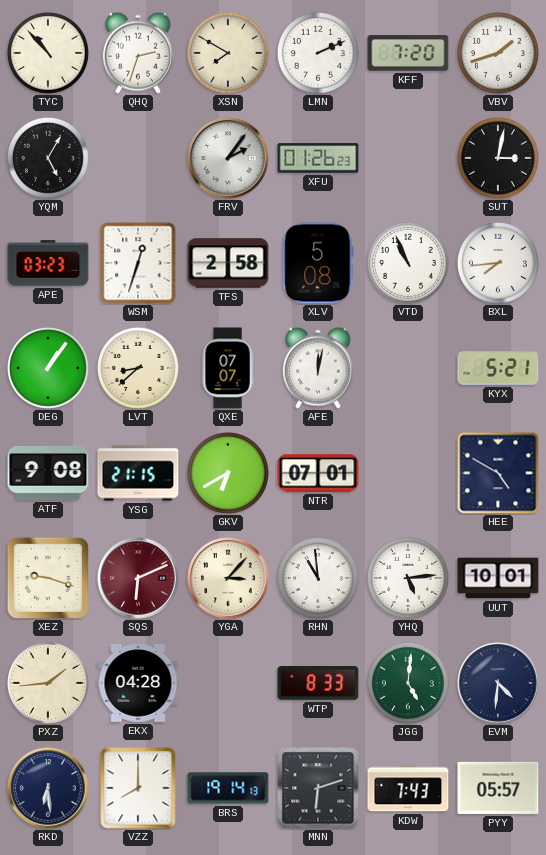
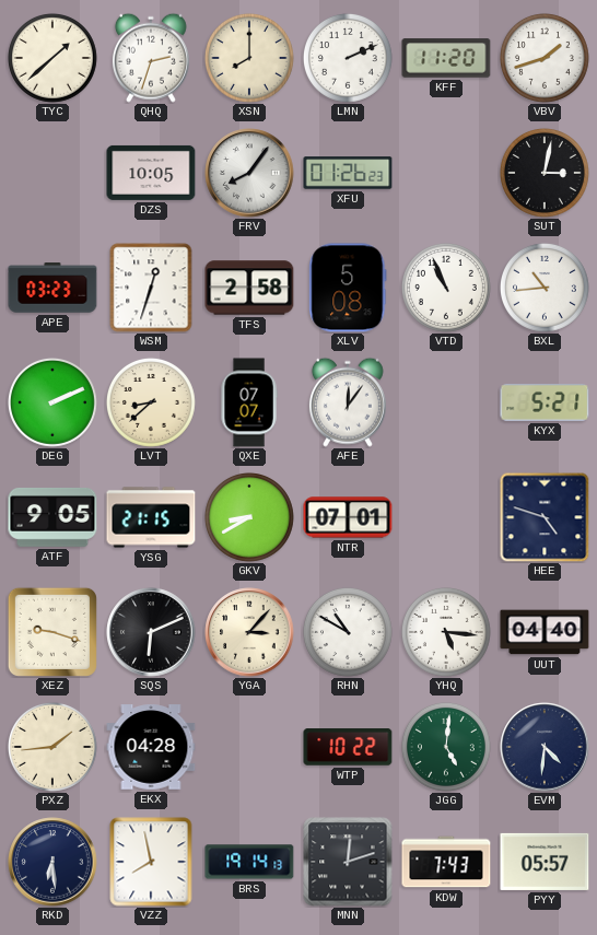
TYC: 10:53 -> 1:38 (52, 58)
XSN: 7:50 -> 8:00 (249, 58)
KFF: 7:20 -> 11:20 (446, 58)
YQM: 5:05 -> none (48, 158)
DZS: none -> 10:05 (151, 173)
FRV: 2:06 -> 8:06 (249, 173)
BXL: 7:44 -> 10:44 (545, 288)
DEG: 1:06 -> 2:11 (52, 402)
AFE: 12:02 -> 12:06 (348, 402)
ATF: 9:08 -> 9:05 (52, 517)
GKV: 6:40 -> 8:40 (249, 517)
HEE: 4:50 -> 4:48 (545, 517)
SQS dial: burgundy -> black (151, 632)
RHN: 10:59 -> 10:50 (348, 632)
YHQ: 5:14 -> 5:16 (446, 632)
UUT: 10:01 -> 04:40 (545, 632)
WTP: 8:33 -> 10:22 (348, 747)
VZZ: 8:00 -> 7:58 (151, 862)
MNN: 6:12 -> 12:12 (348, 862)
